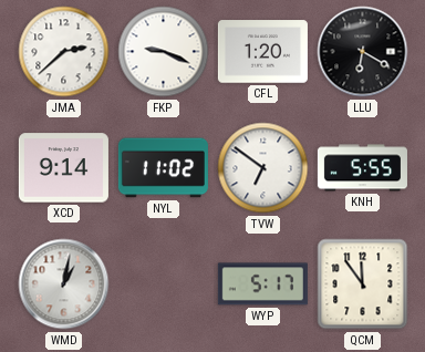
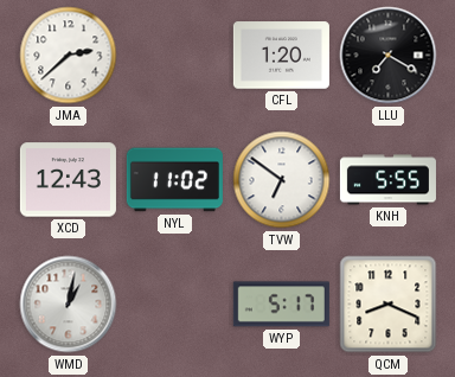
FKP: 9:19 -> none (164, 52)
LLU: 6:20 -> 7:20 (389, 56)
XCD: 9:14 -> 12:43 (68, 180)
QCM: 11:54 -> 8:19 (389, 305)
